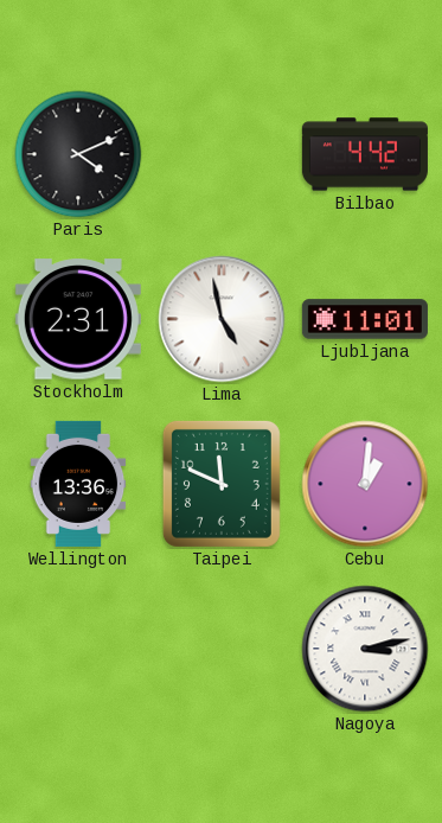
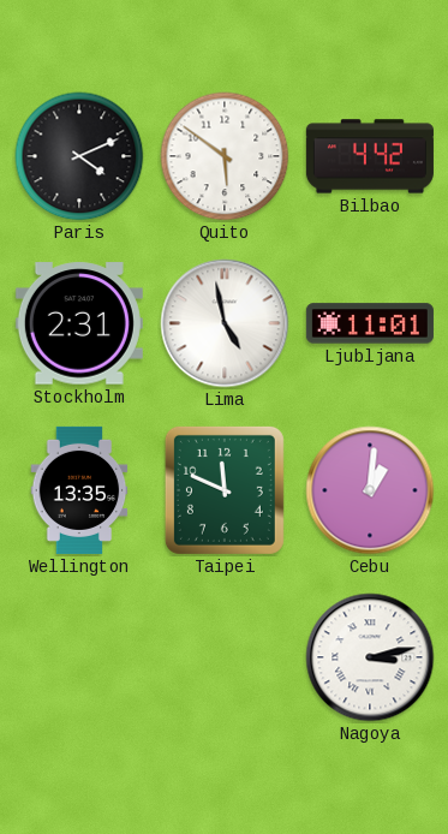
Quito: none -> 5:51 (225, 156)
Wellington: 13:36 -> 13:35 (79, 490)
